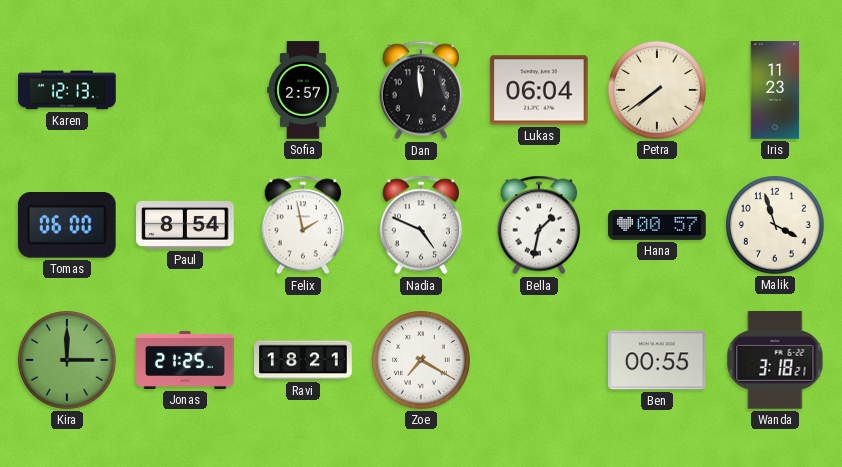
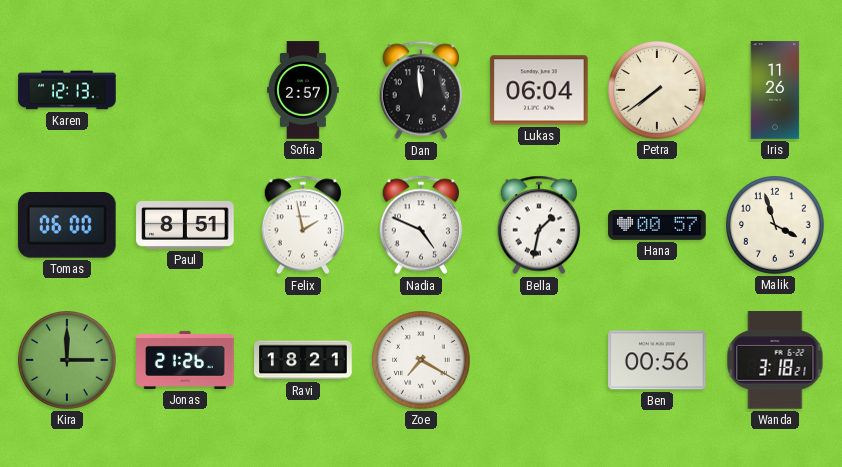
Iris: 11:23 -> 11:26 (775, 90)
Paul: 8:54 -> 8:51 (185, 225)
Jonas: 21:25 -> 21:26 (185, 360)
Ben: 00:55 -> 00:56 (657, 360)
